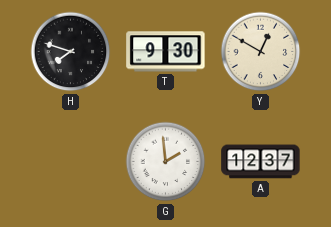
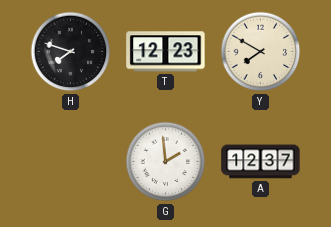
T: 9:30 -> 12:23 (166, 52)
Y: 12:50 -> 7:50 (261, 52)
